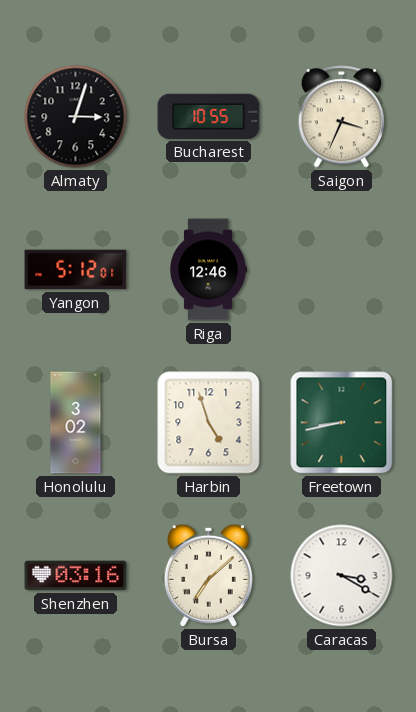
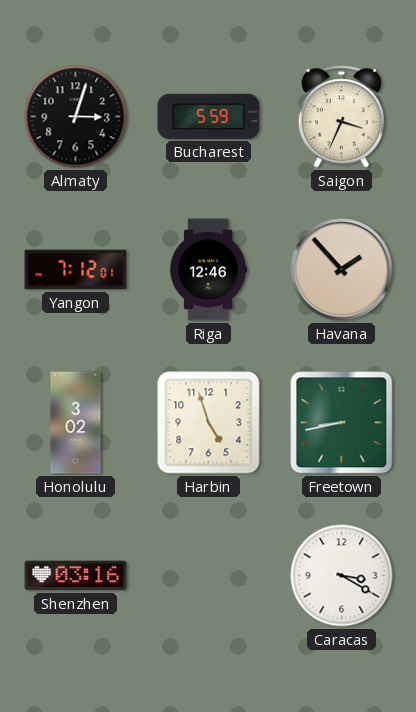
Bucharest: 10:55 -> 5:59 (209, 116)
Yangon: 5:12 -> 7:12 (76, 270)
Havana: none -> 1:53 (342, 270)
Bursa: 7:08 -> none (208, 575)
